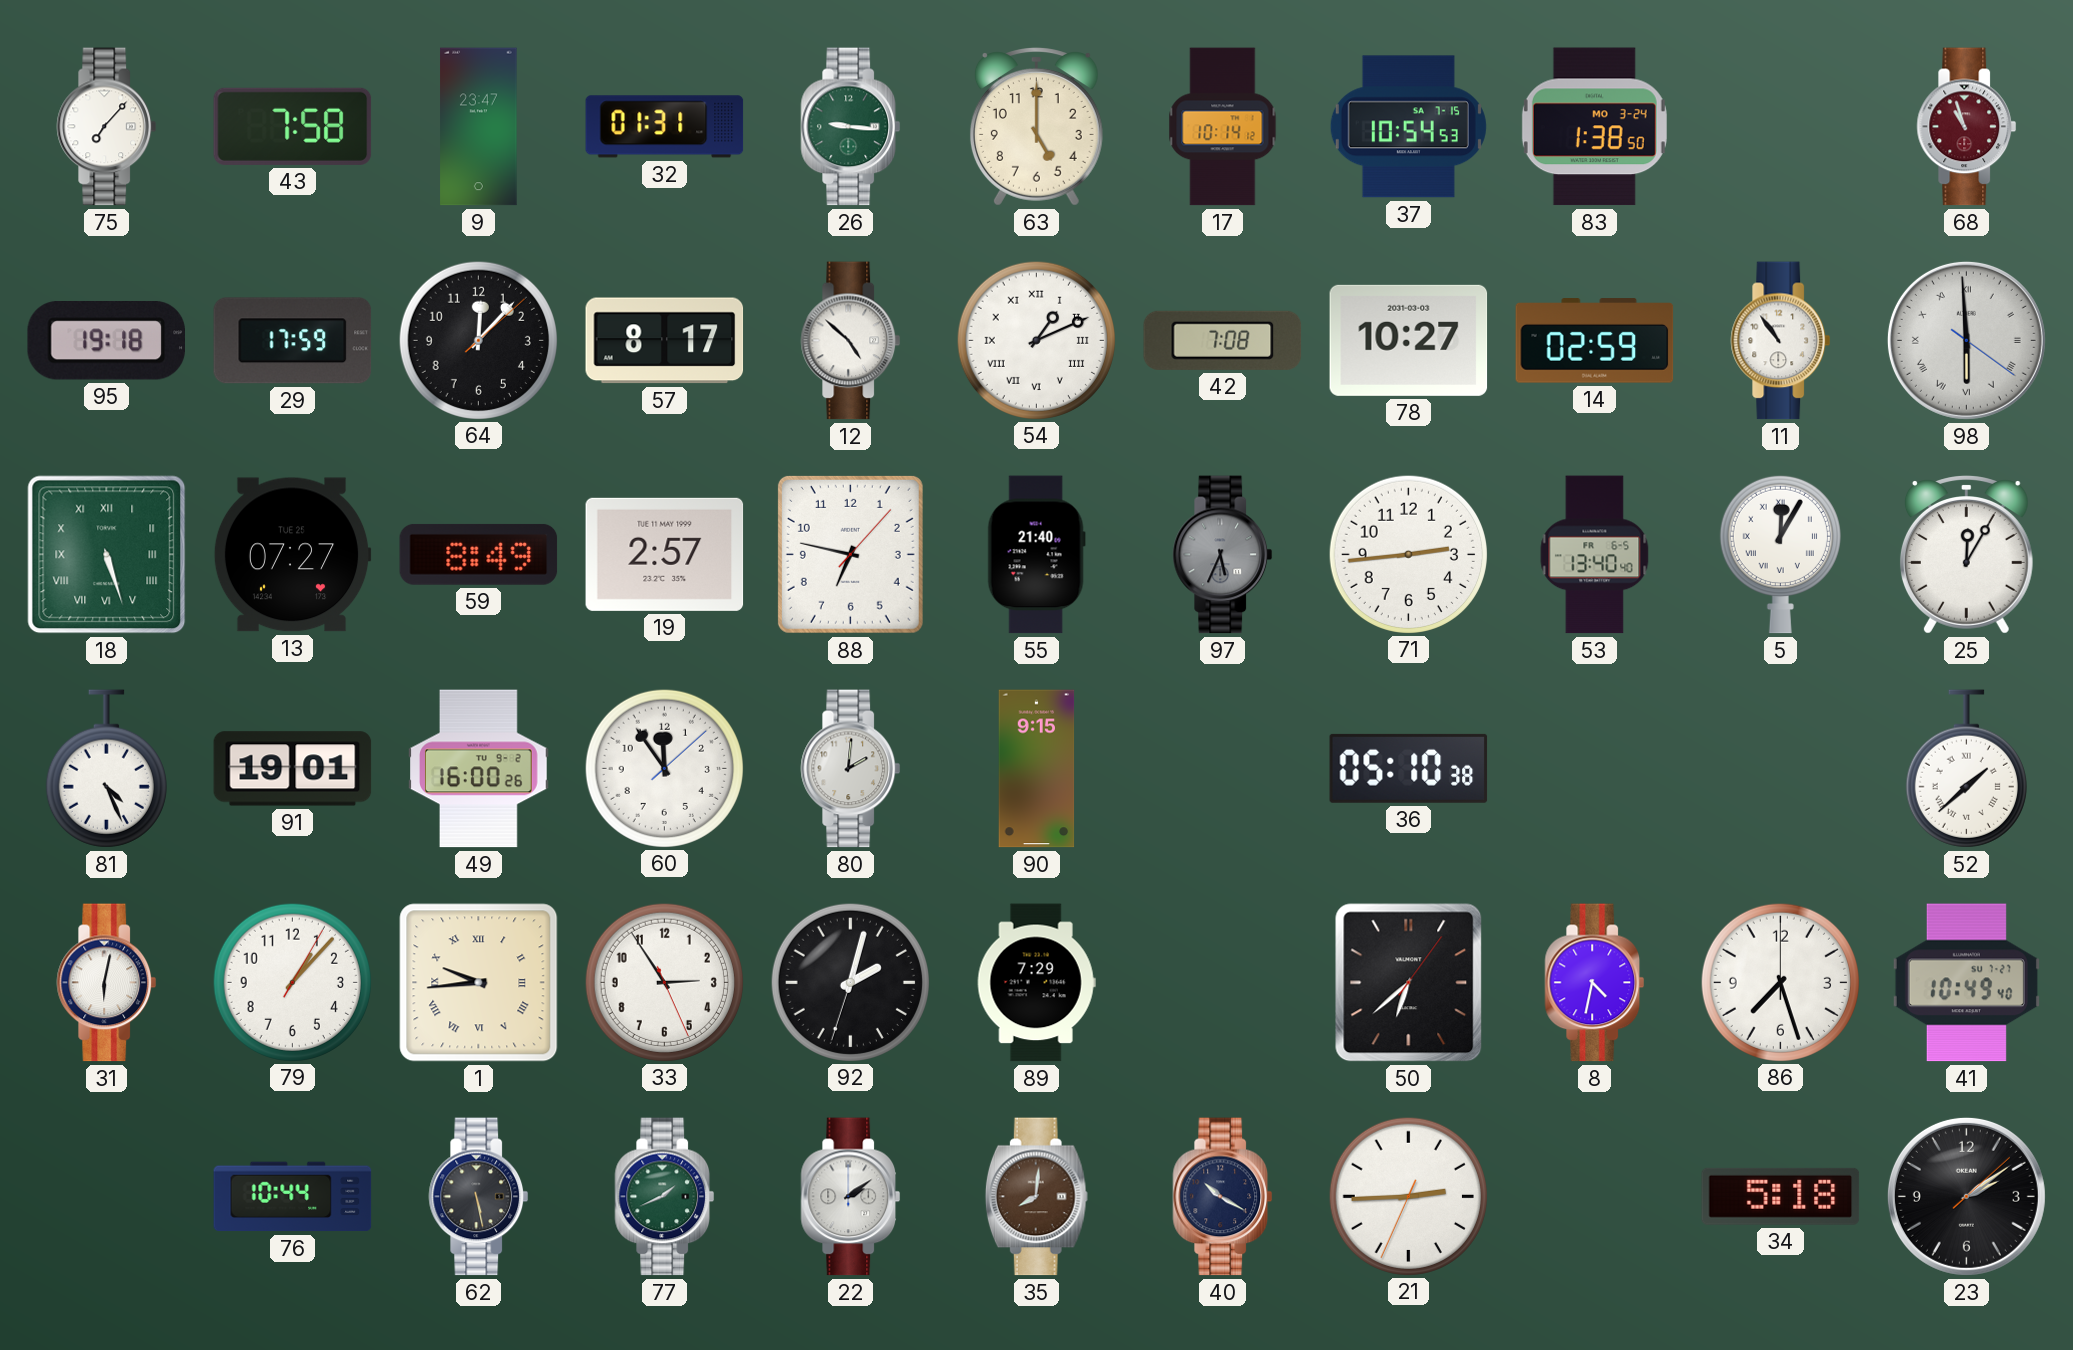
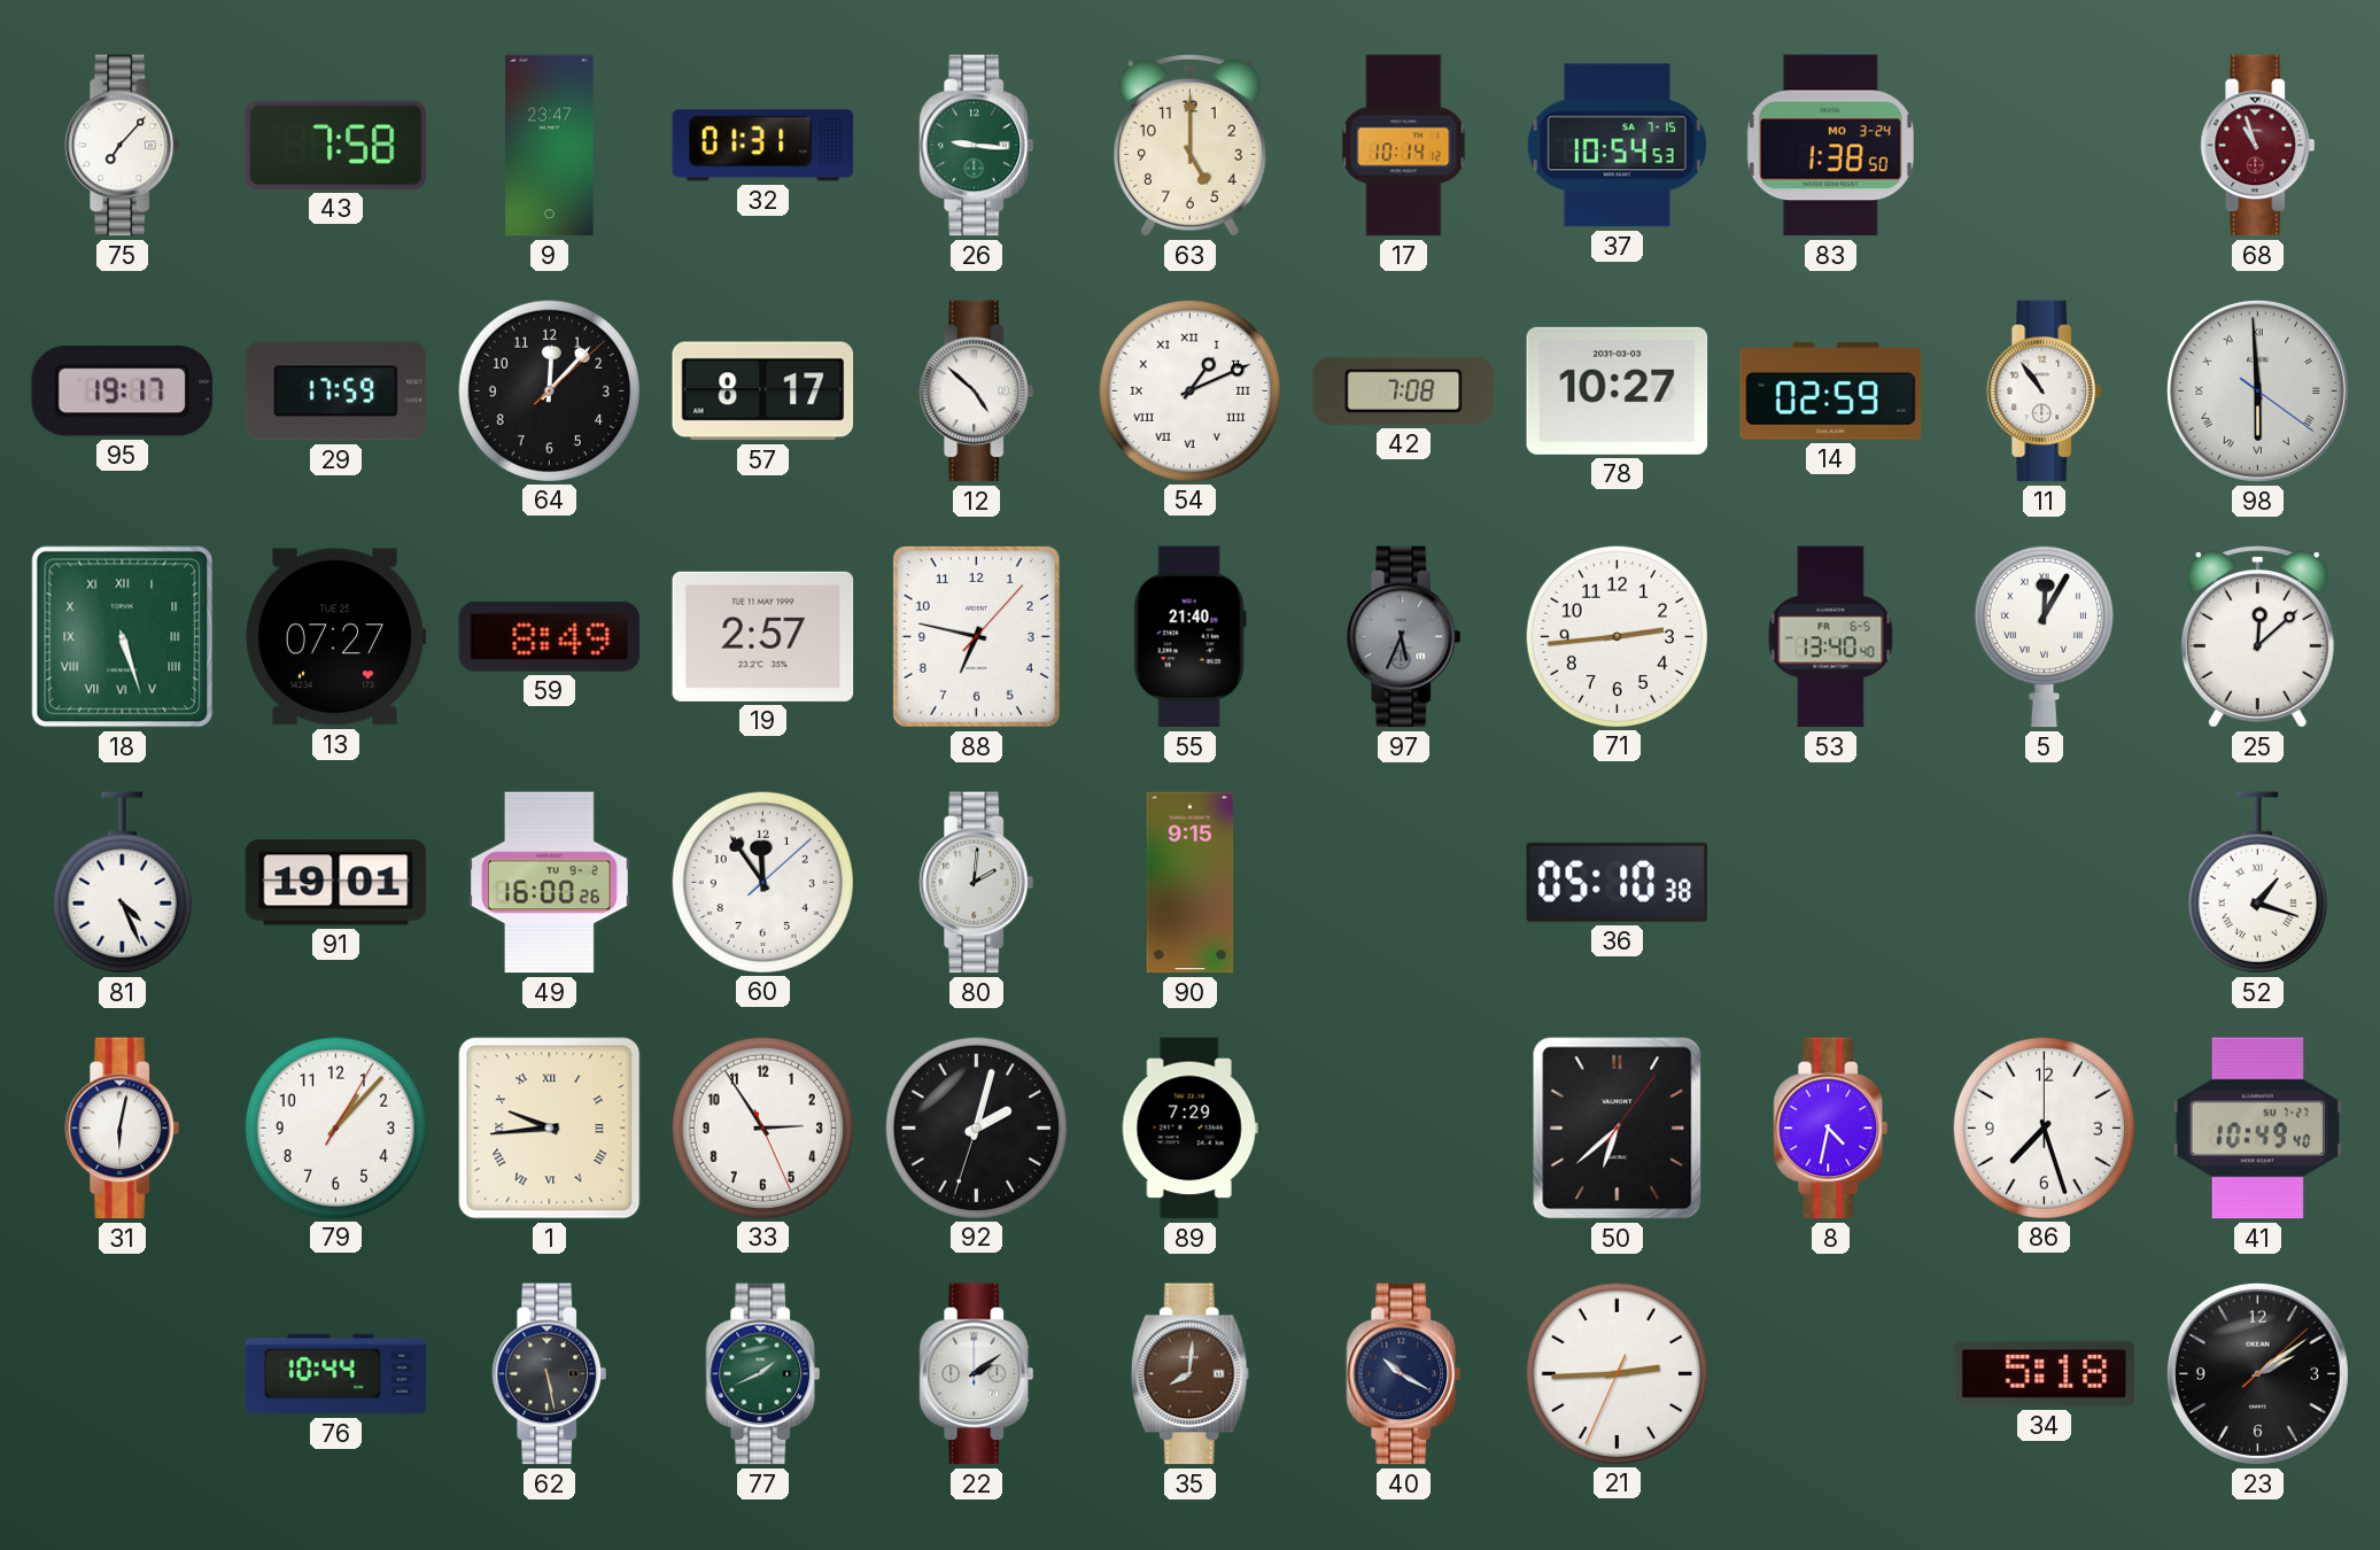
95: 19:18 -> 19:17 (122, 390)
25: 12:05 -> 12:08 (2257, 637)
52: 1:38 -> 1:18 (2257, 883)
